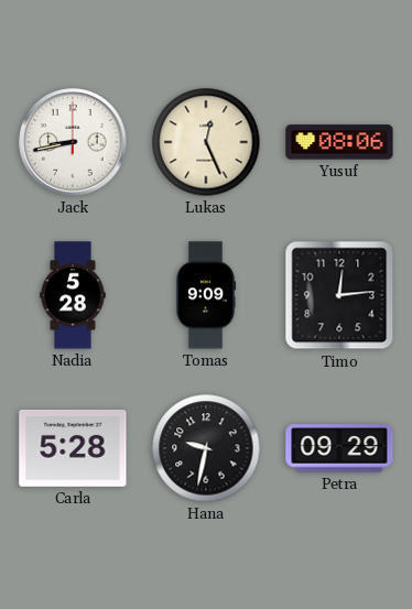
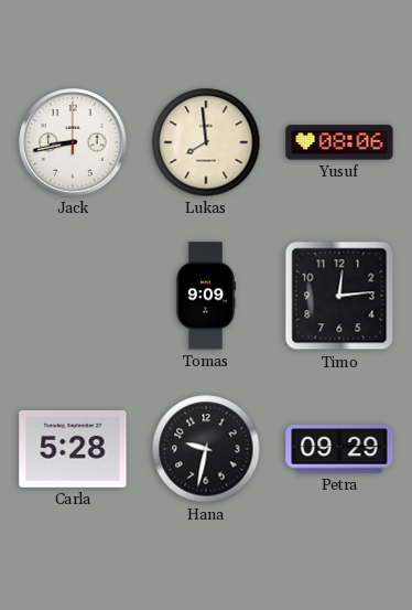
Lukas: 12:26 -> 7:59 (206, 142)
Nadia: 5:28 -> none (74, 295)
